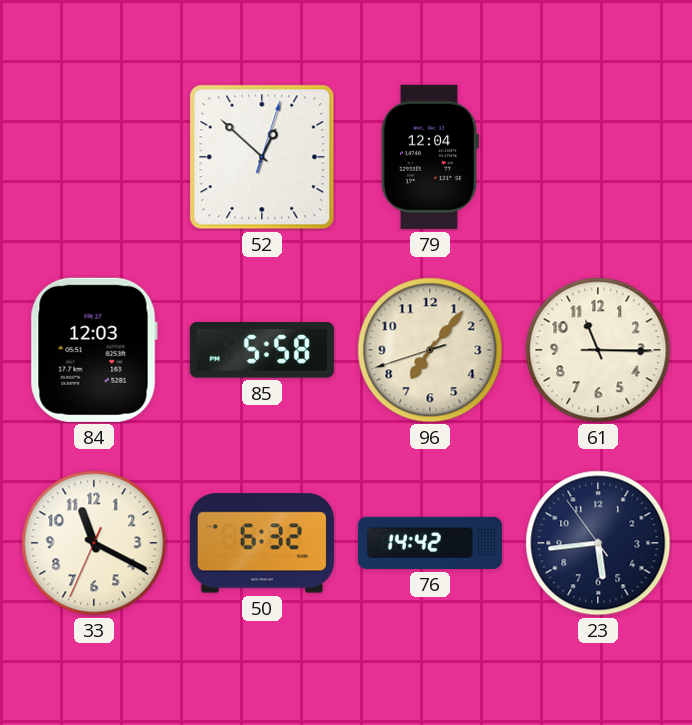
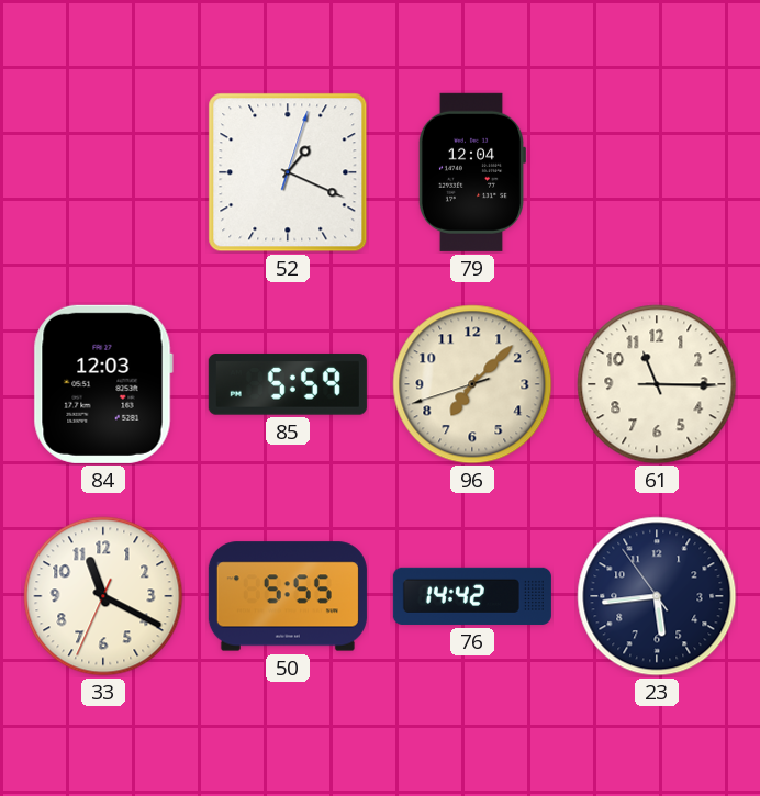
52: 12:52 -> 1:19 (288, 172)
85: 5:58 -> 5:59 (288, 384)
96: 7:06 -> 7:07 (472, 384)
50: 6:32 -> 5:55 (288, 596)
